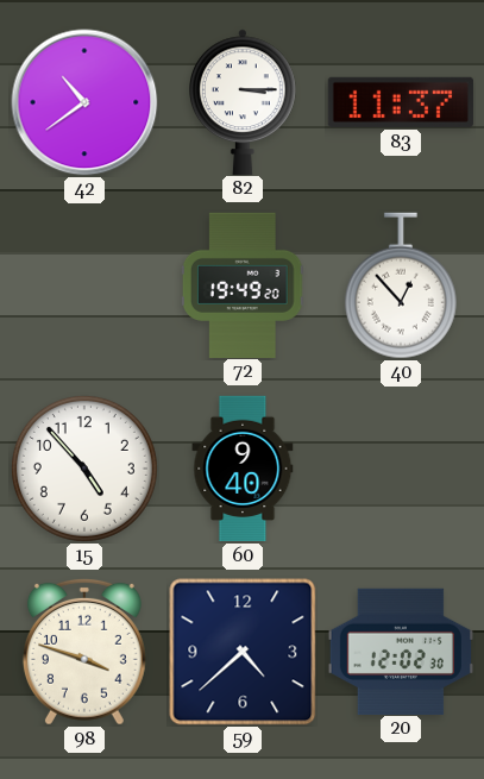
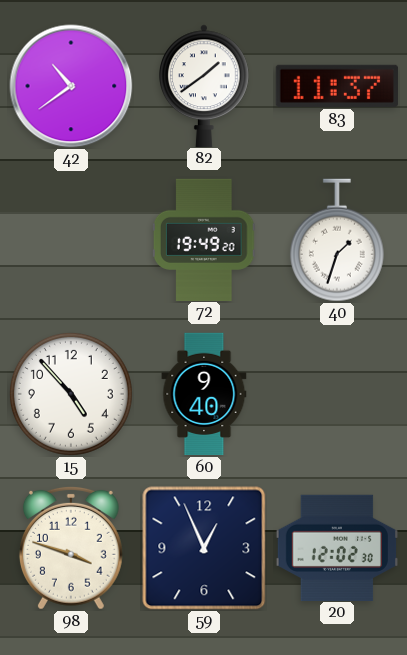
82: 3:15 -> 1:39 (205, 85)
40: 12:53 -> 1:33 (337, 240)
59: 4:38 -> 12:56 (204, 548)
